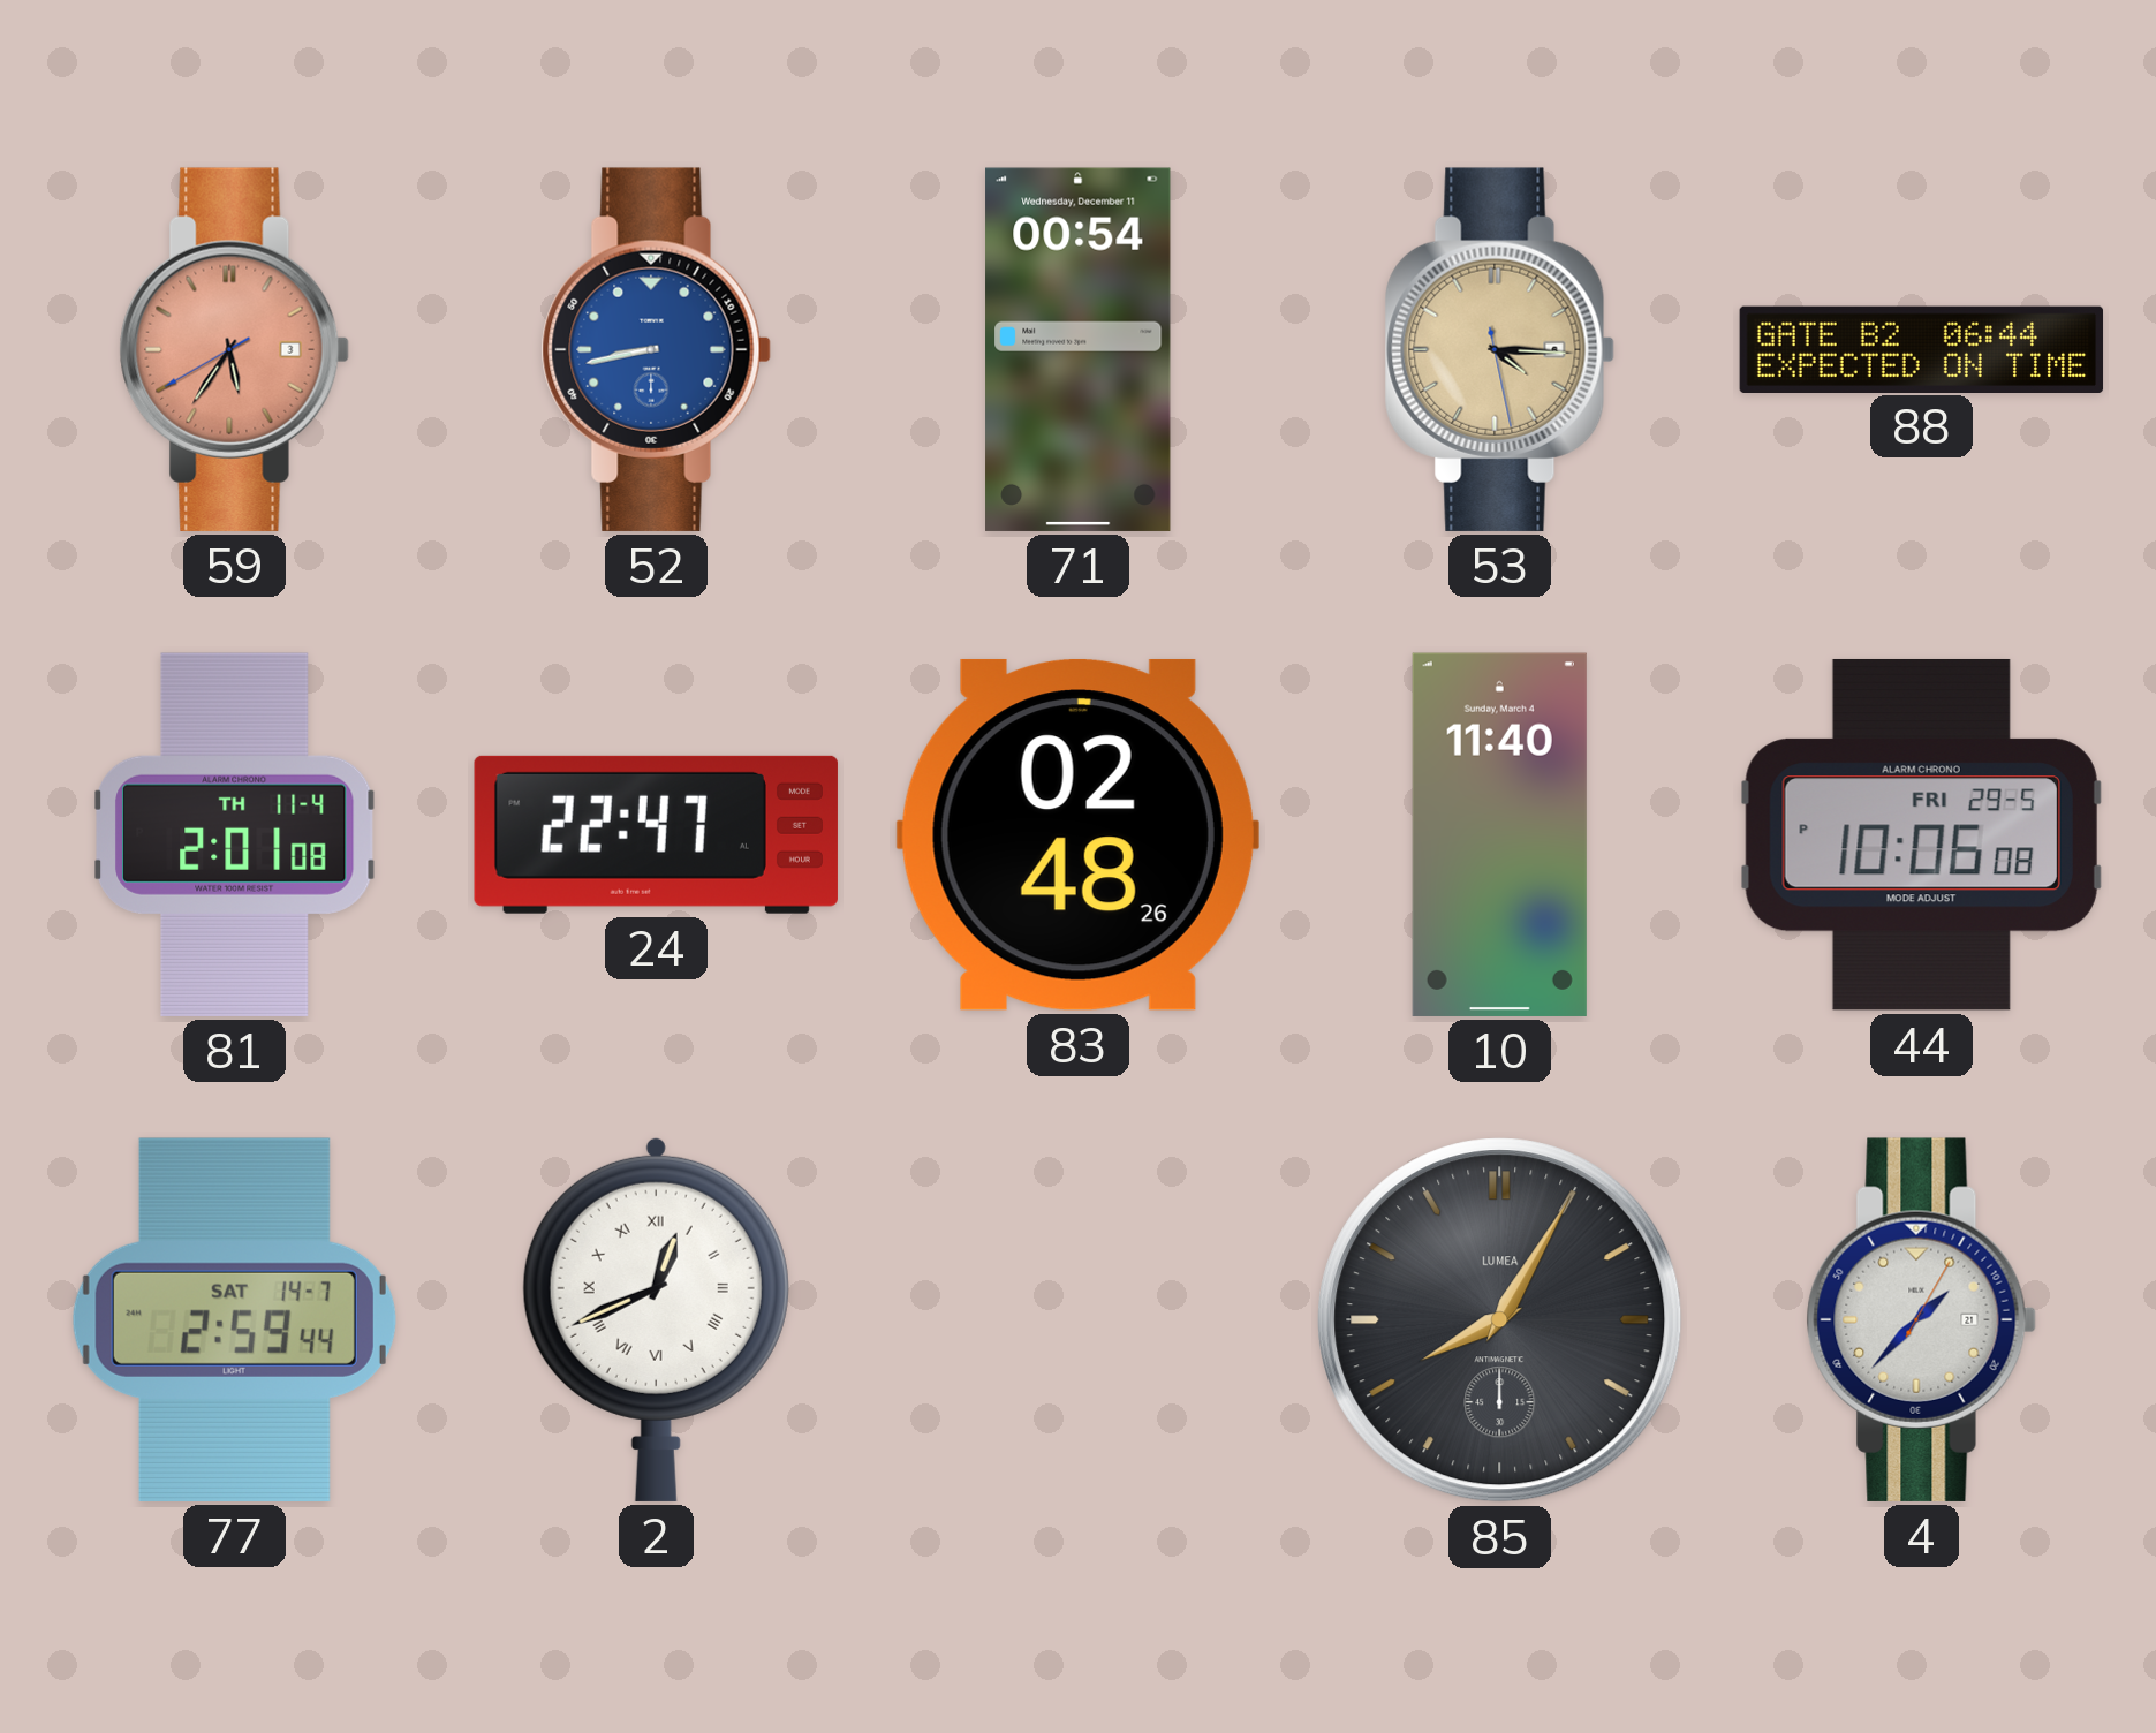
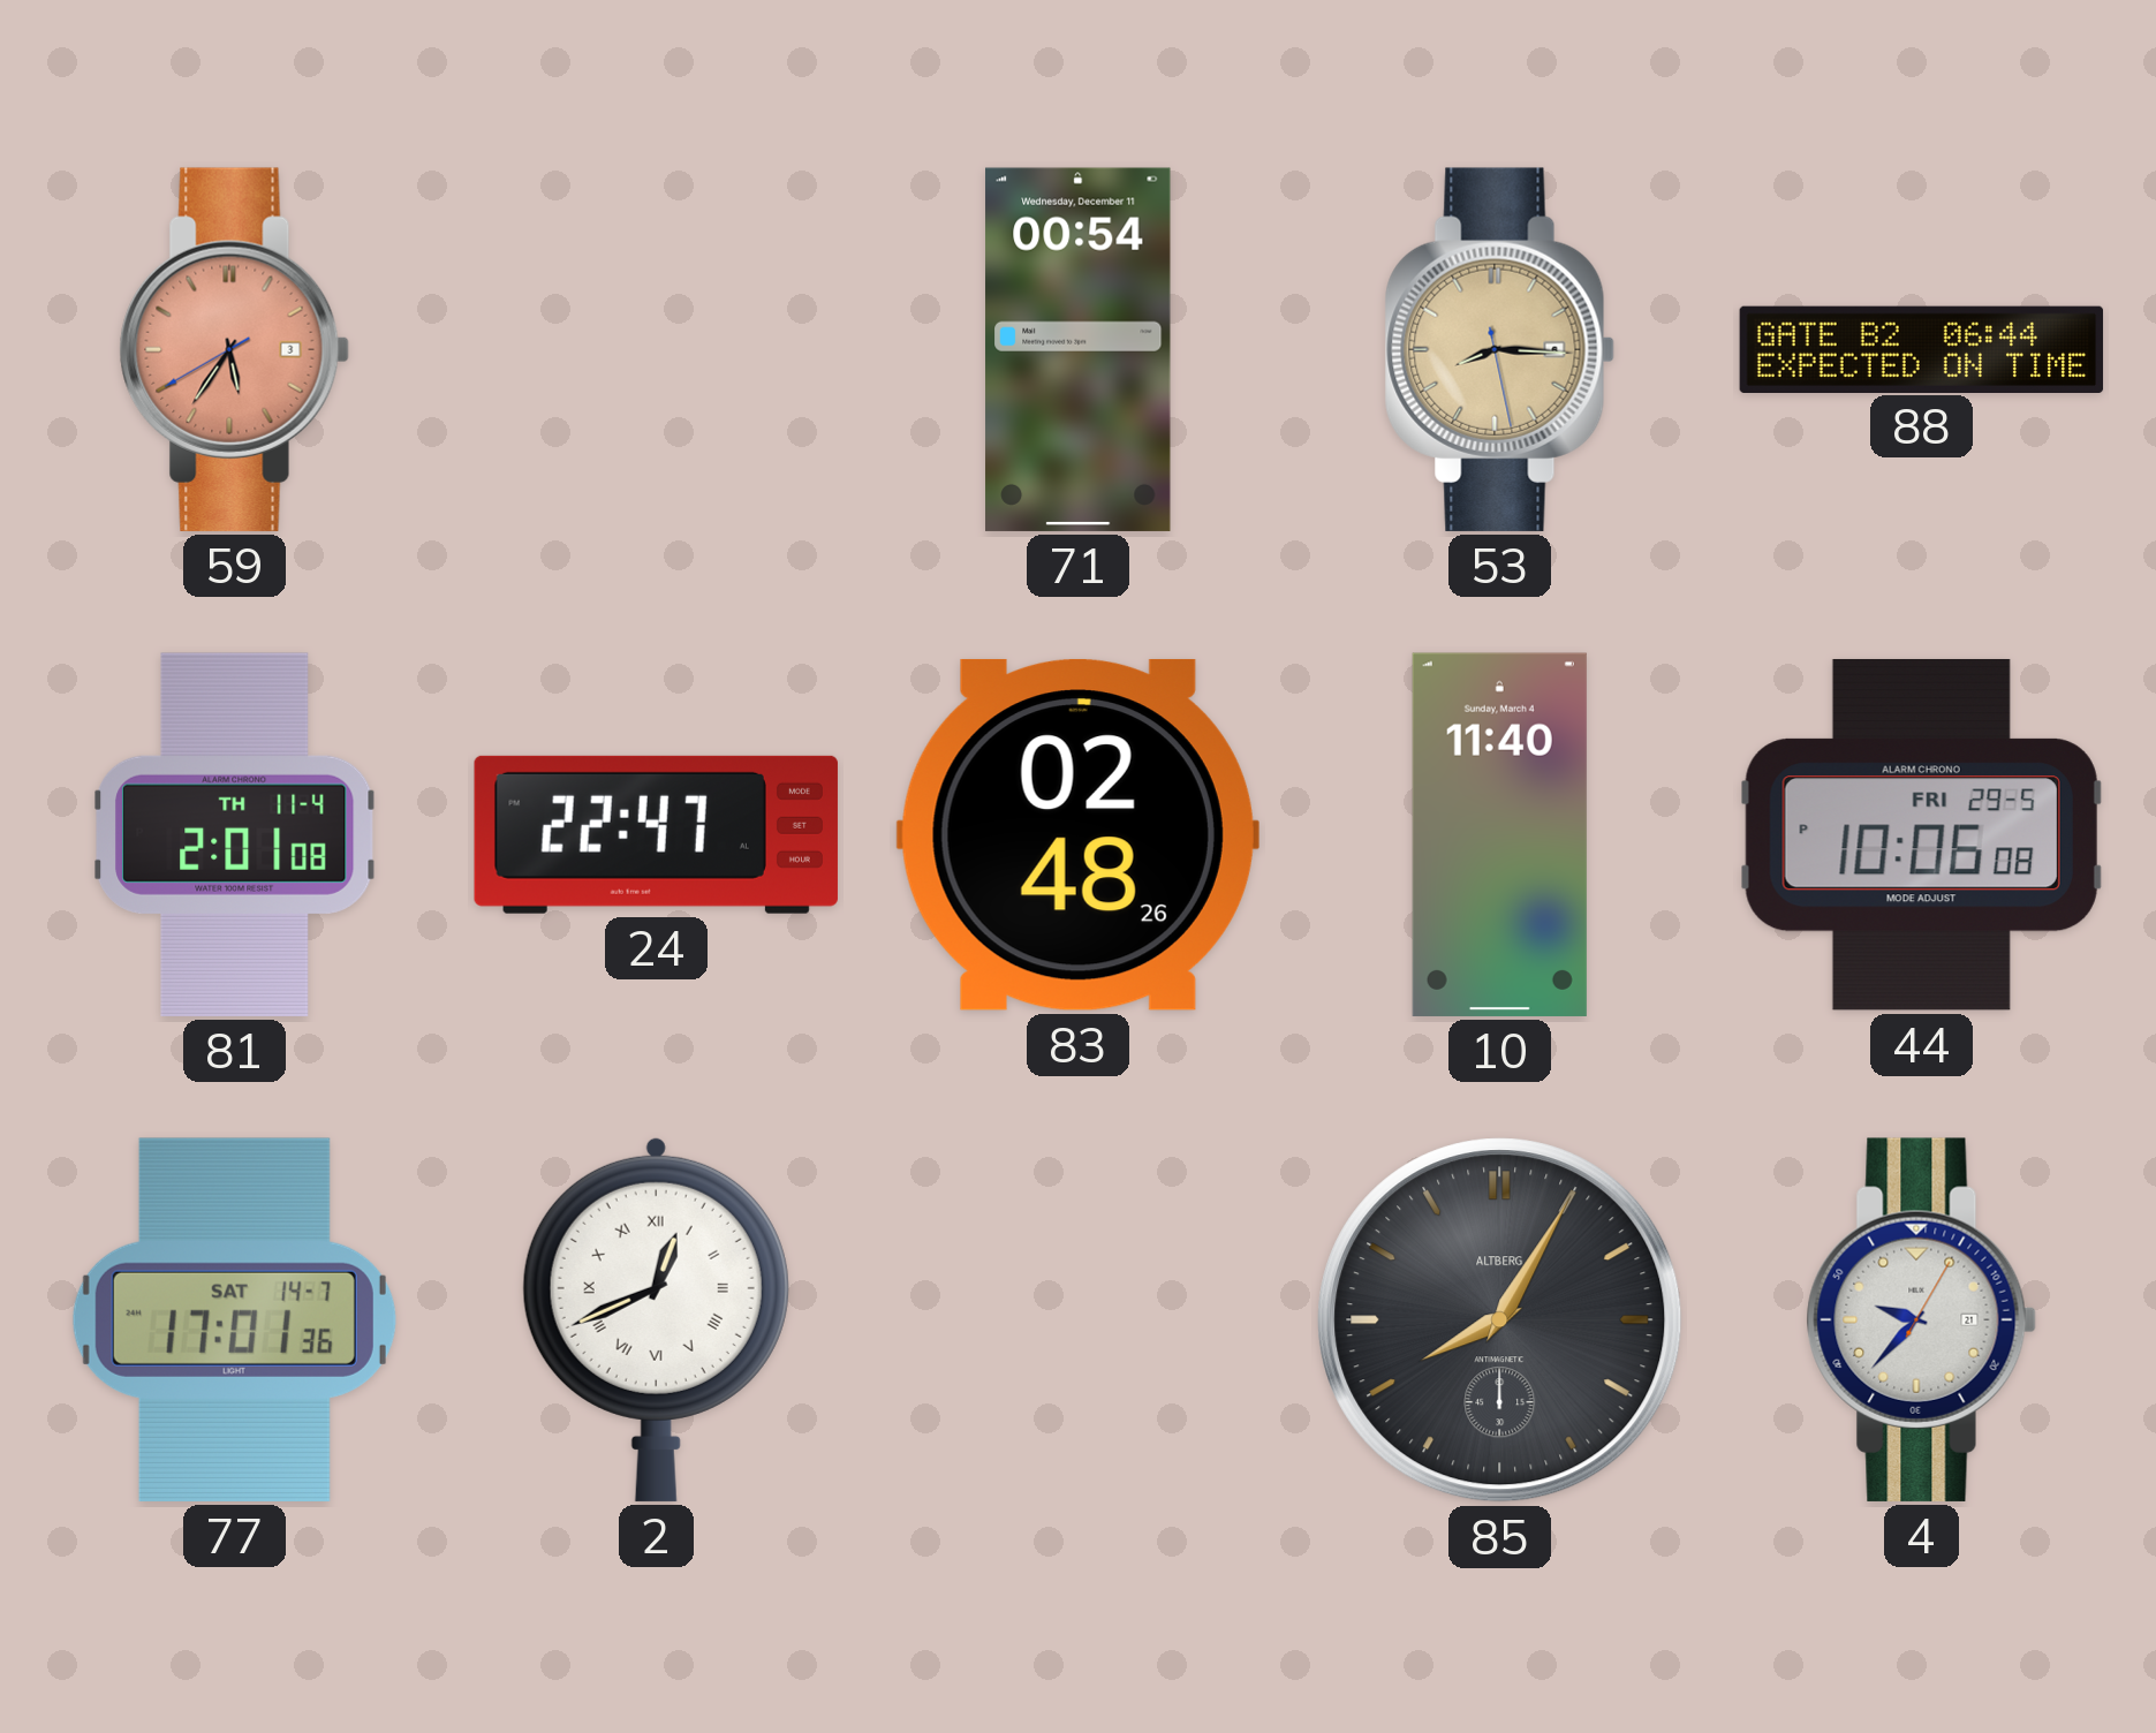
52: 8:43 -> none (656, 349)
53: 4:15 -> 8:15 (1499, 349)
77: 2:59 -> 17:01 (234, 1319)
85 brand: LUMEA -> ALTBERG (1500, 1320)
4: 1:37 -> 9:37 (1921, 1319)
